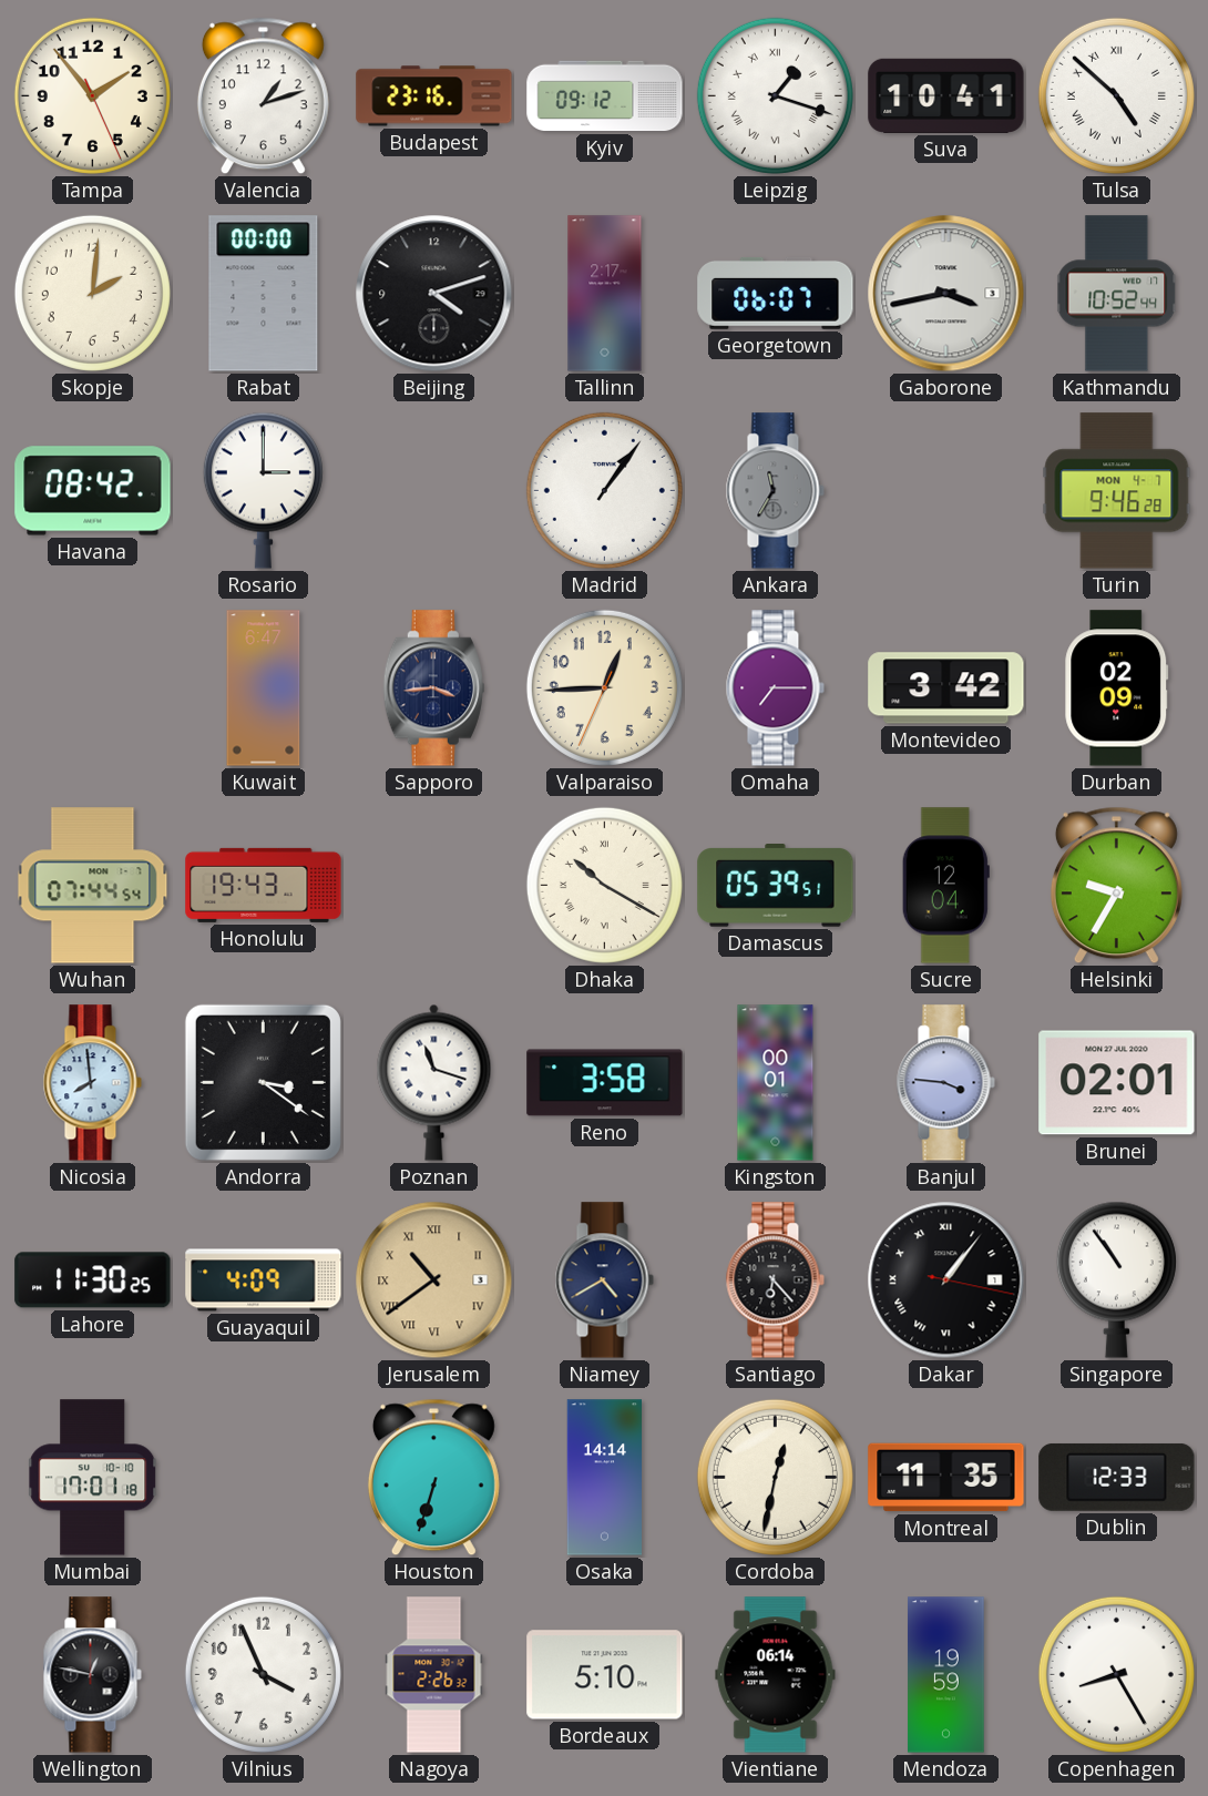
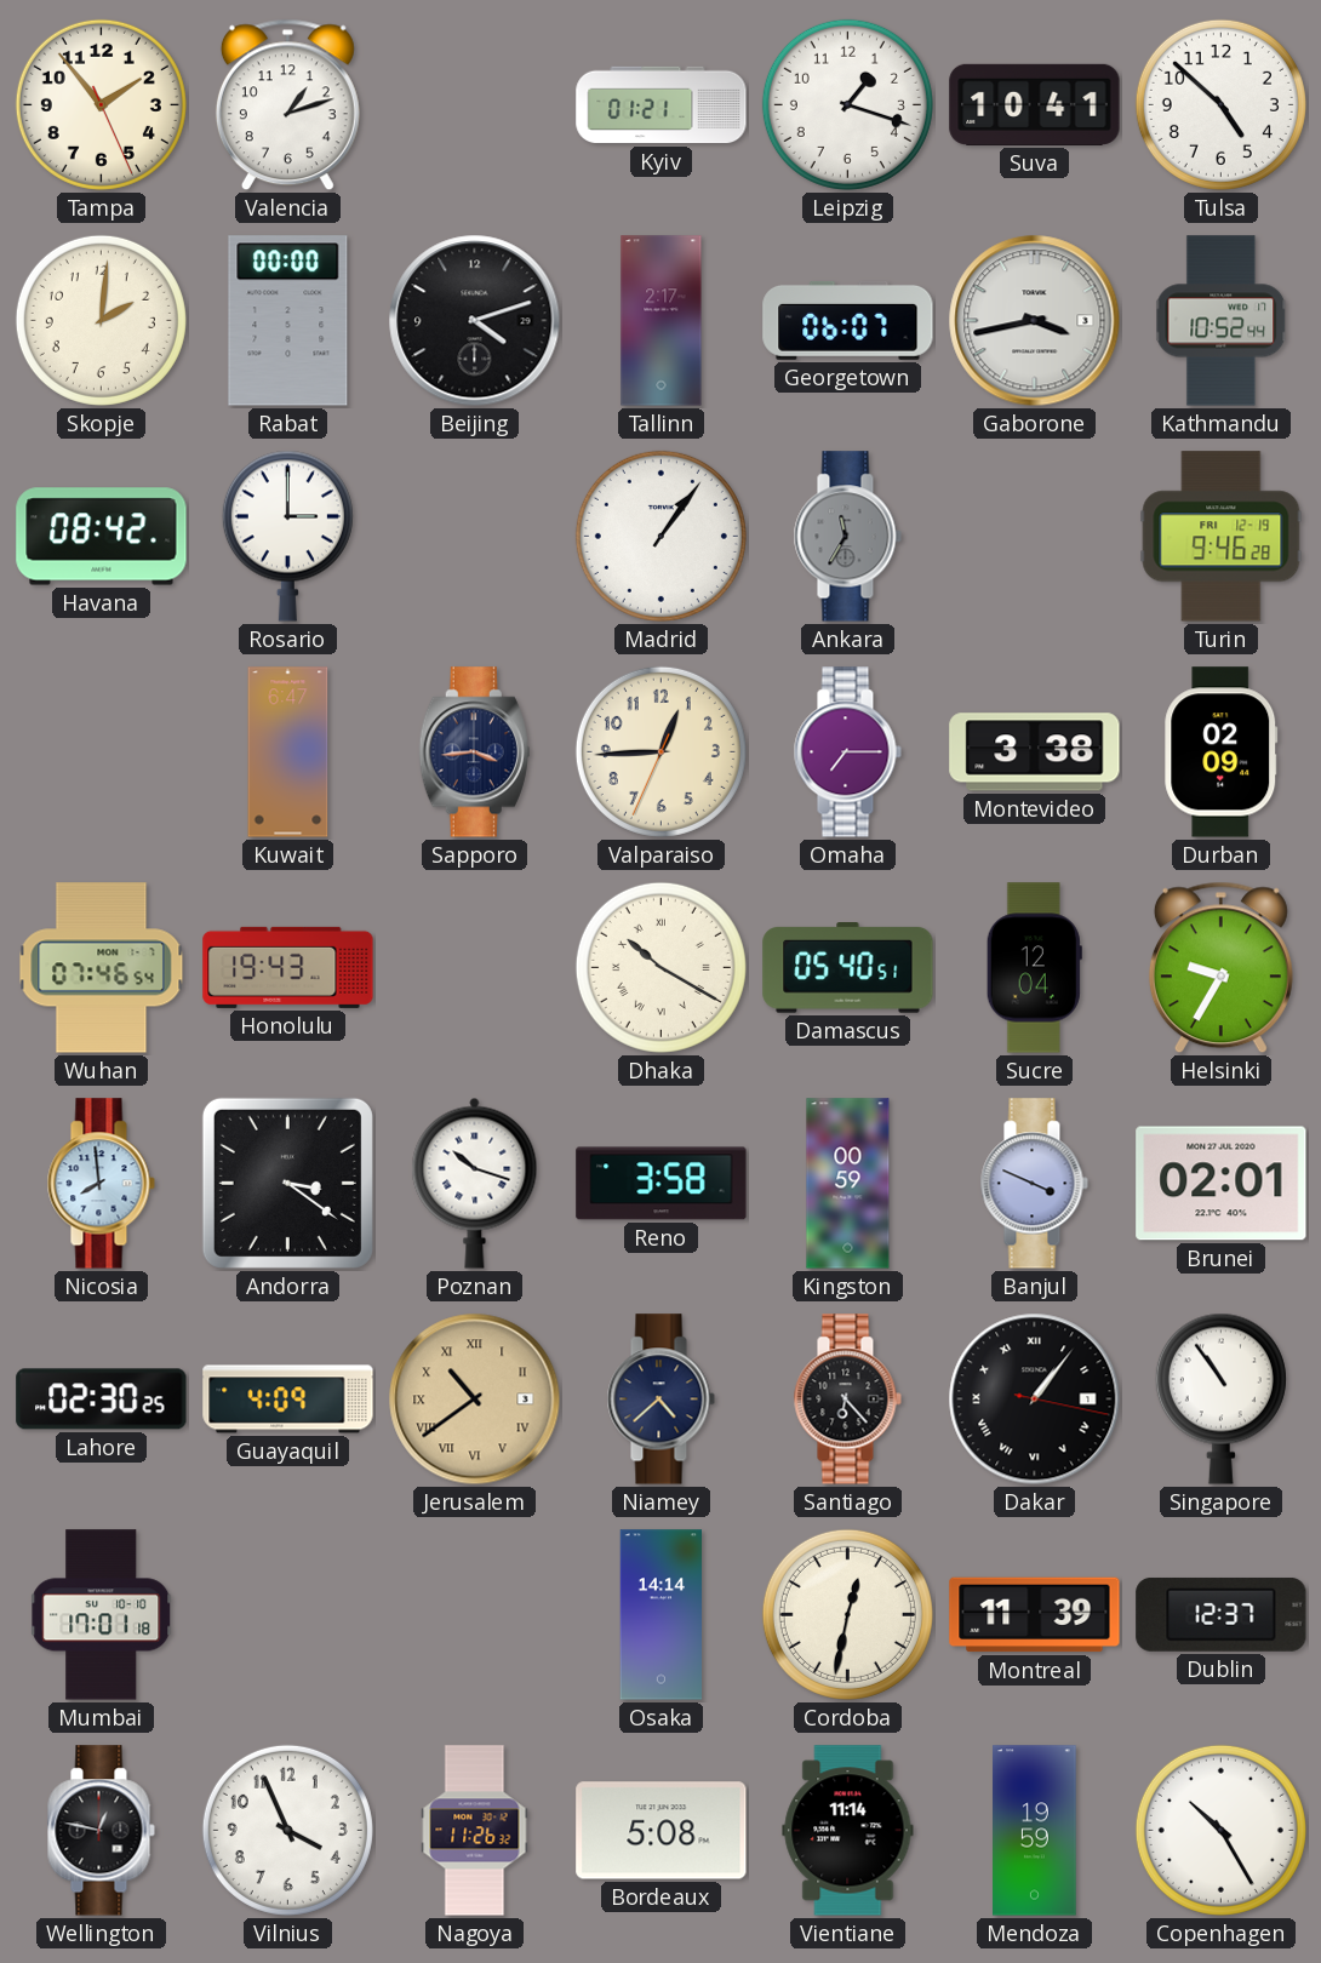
Budapest: 23:16 -> none (434, 96)
Kyiv: 09:12 -> 01:21 (662, 105)
Leipzig numerals: Roman -> Arabic (847, 104)
Tulsa numerals: Roman -> Arabic (1220, 104)
Turin date: MON 4-7 -> FRI 12-19 (1222, 537)
Montevideo: 3:42 -> 3:38 (1035, 752)
Wuhan: 07:44 -> 07:46 (102, 968)
Damascus: 05:39 -> 05:40 (848, 968)
Poznan: 11:18 -> 10:18 (475, 1183)
Kingston: 00:01 -> 00:59 (848, 1184)
Banjul: 3:46 -> 3:49 (1034, 1184)
Lahore: 11:30 -> 02:30 (102, 1400)
Niamey: 4:40 -> 4:38 (660, 1400)
Houston: 6:33 -> none (433, 1478)
Montreal: 11:35 -> 11:39 (1035, 1615)
Dublin: 12:33 -> 12:37 (1222, 1614)
Nagoya: 2:26 -> 11:26 (475, 1831)
Bordeaux: 5:10 -> 5:08 (662, 1831)
Vientiane: 06:14 -> 11:14 (848, 1831)
Copenhagen: 8:25 -> 10:25 (1220, 1830)
